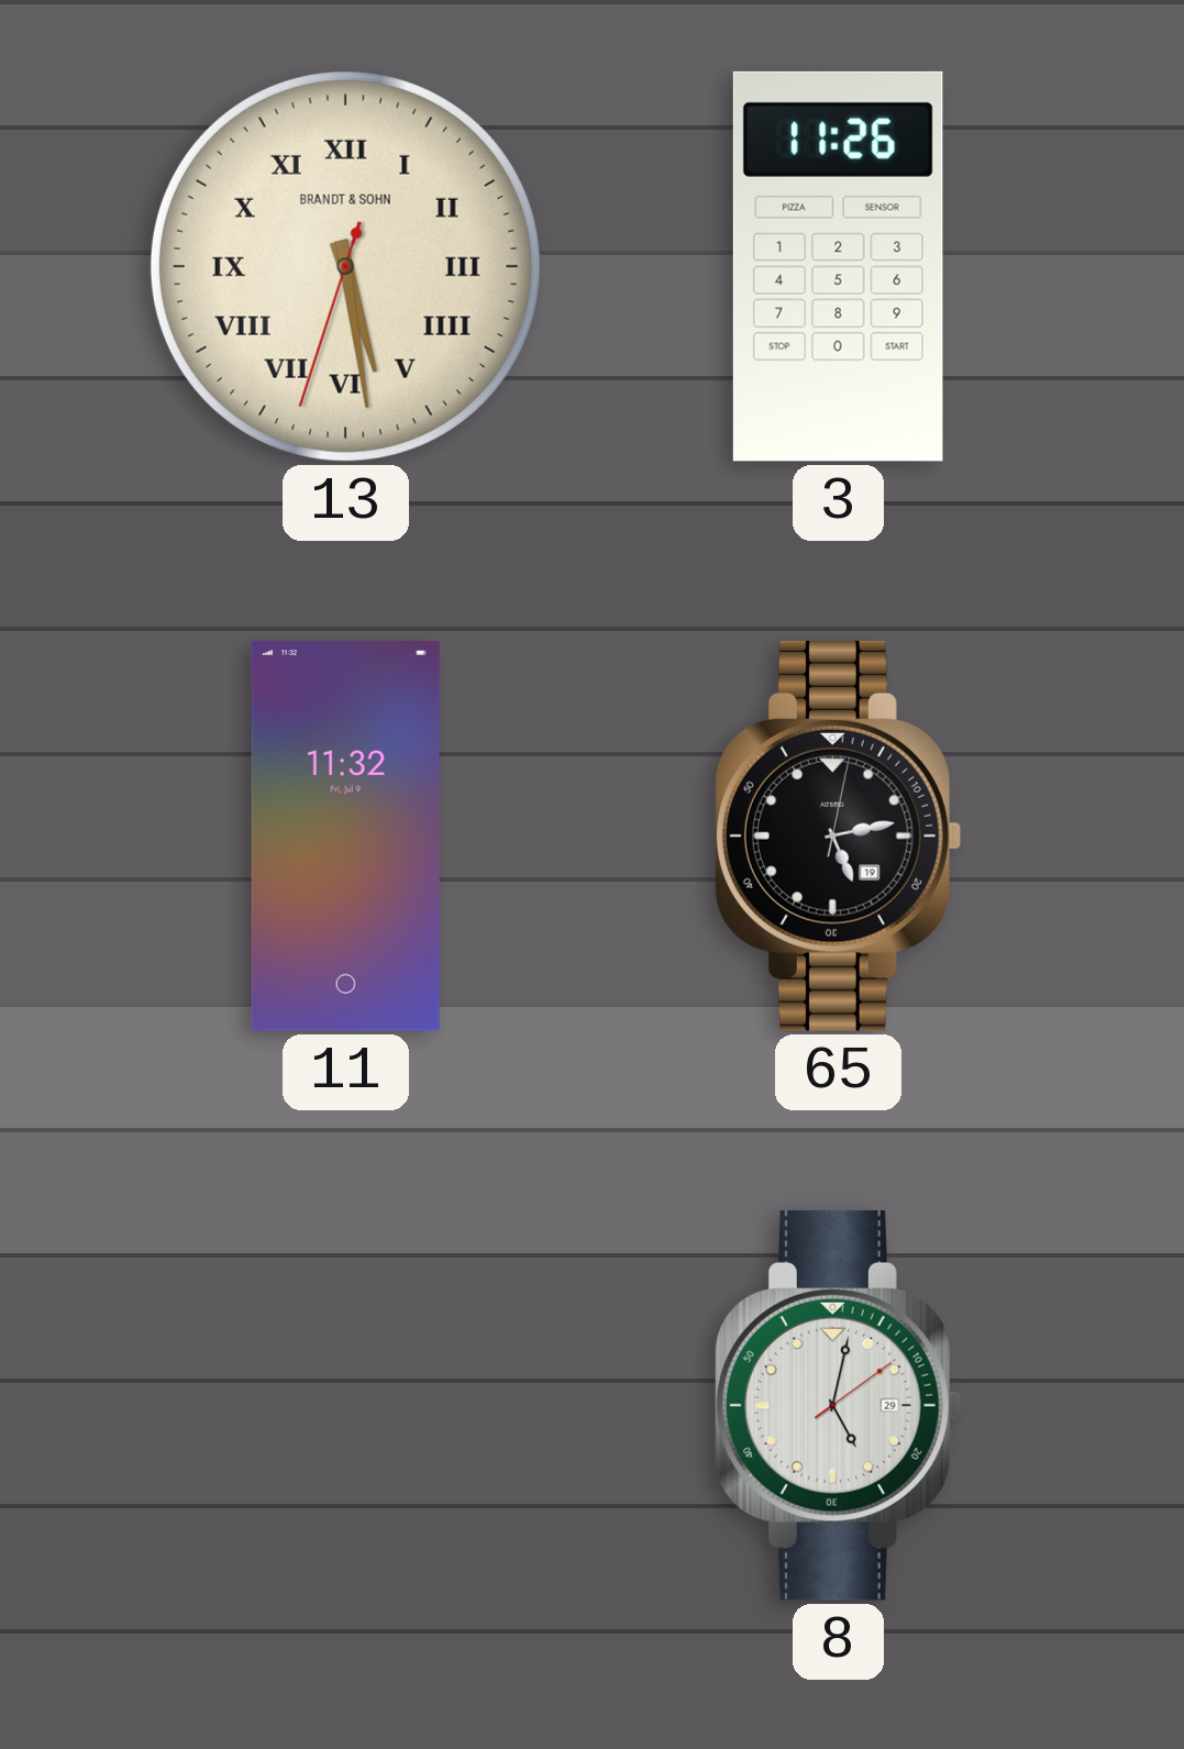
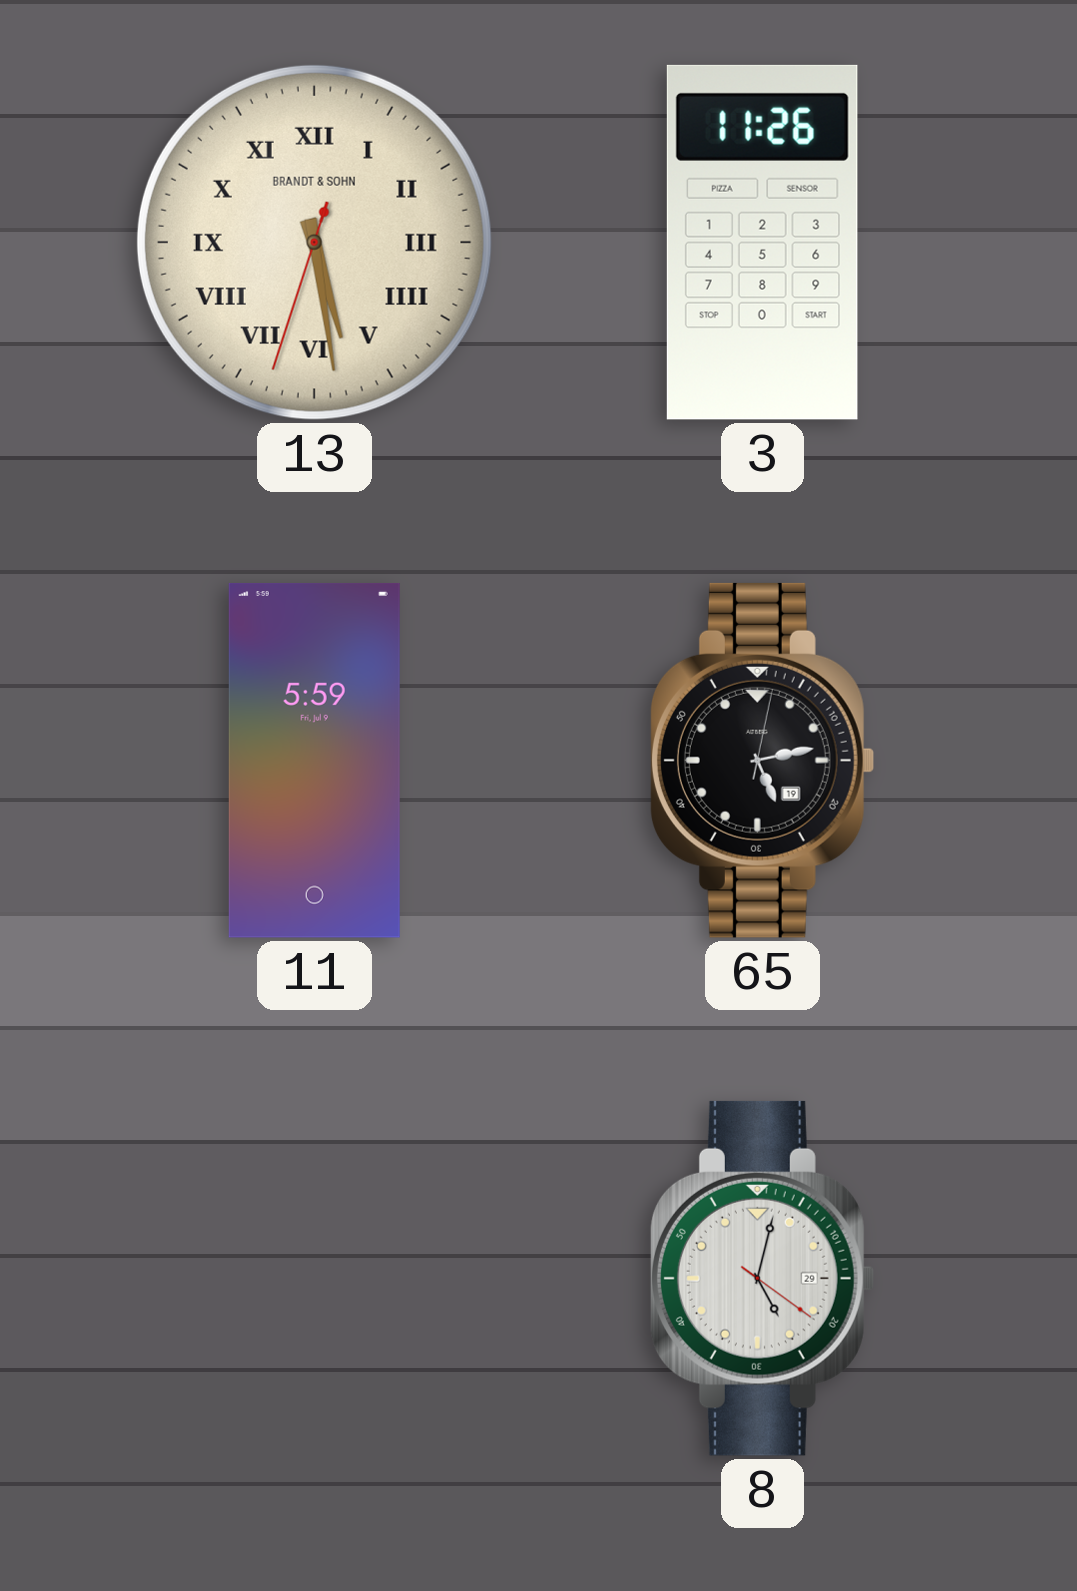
11: 11:32 -> 5:59 (314, 760)
8: 5:02:09 -> 5:02:21 (762, 1278)
